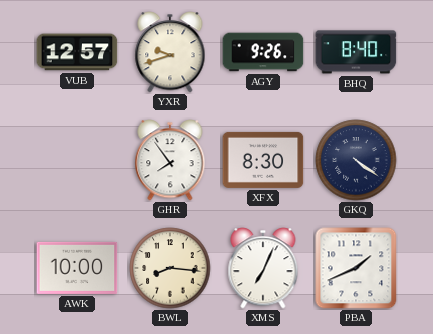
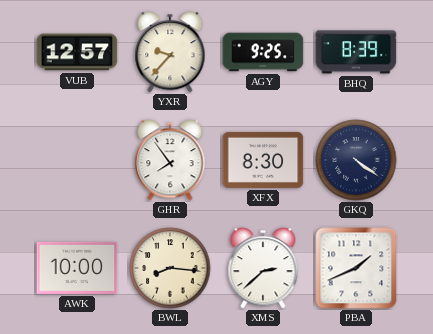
YXR: 9:42 -> 9:37 (170, 52)
AGY: 9:26 -> 9:25 (263, 52)
BHQ: 8:40 -> 8:39 (356, 52)
XMS: 7:04 -> 2:38 (263, 268)
